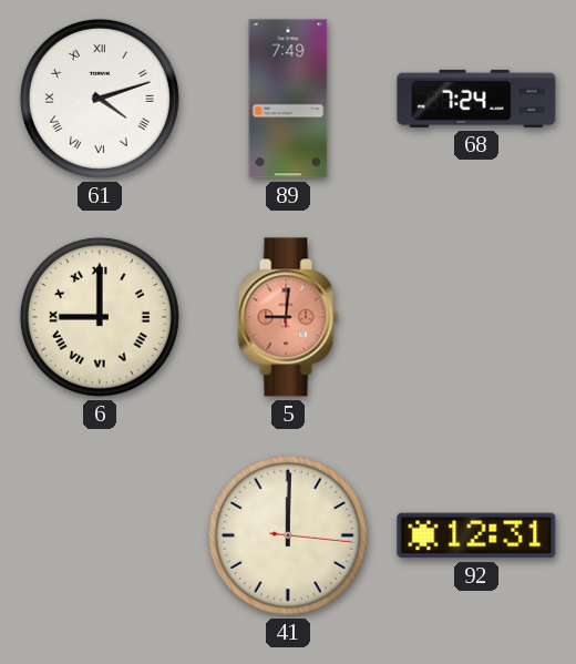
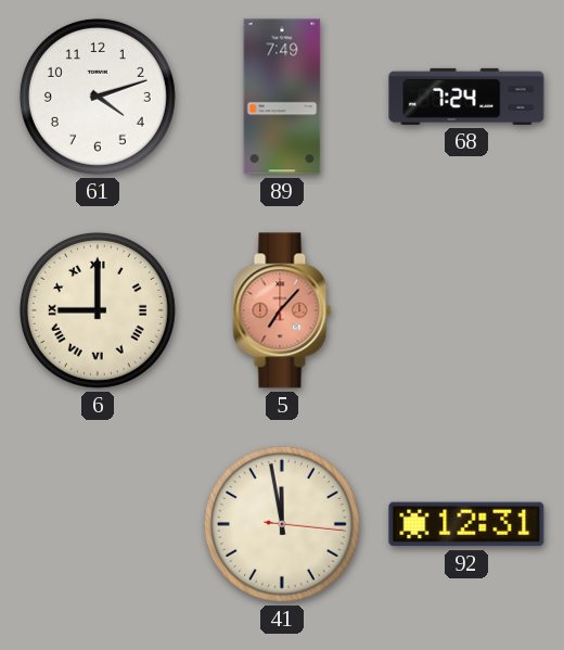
61 numerals: Roman -> Arabic (98, 97)
5: 9:01 -> 7:07 (282, 310)
41: 12:00 -> 11:58 (282, 524)
